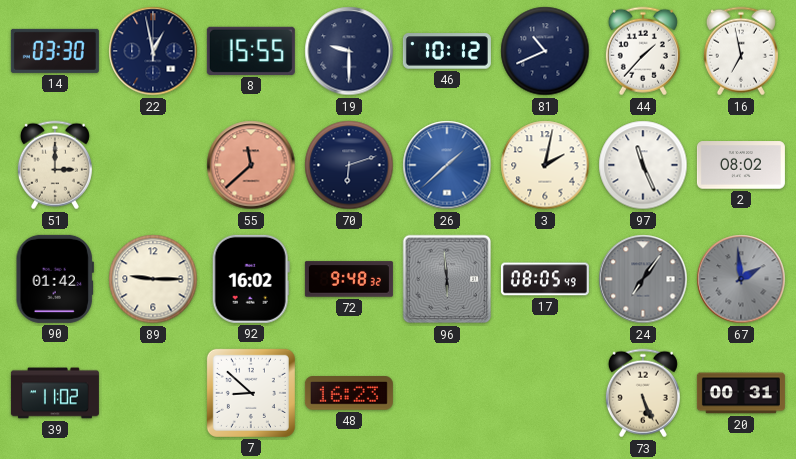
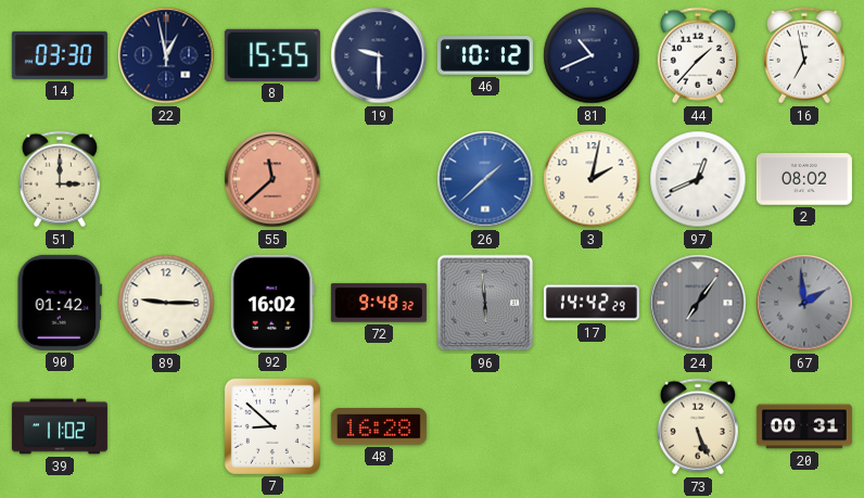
70: 6:12 -> none (349, 165)
97: 11:26 -> 12:41 (698, 179)
17: 08:05 -> 14:42 (592, 303)
48: 16:23 -> 16:28 (379, 426)
